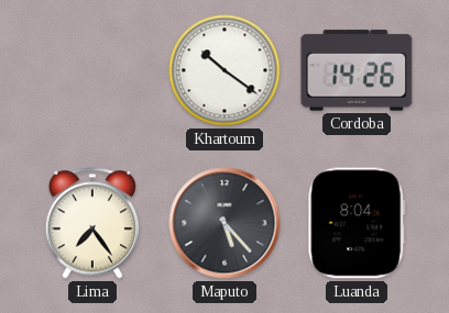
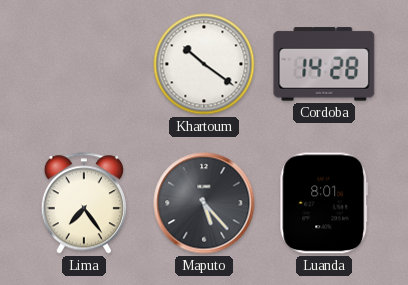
Cordoba: 14:26 -> 14:28 (324, 64)
Luanda: 8:04 -> 8:01 (324, 203)
